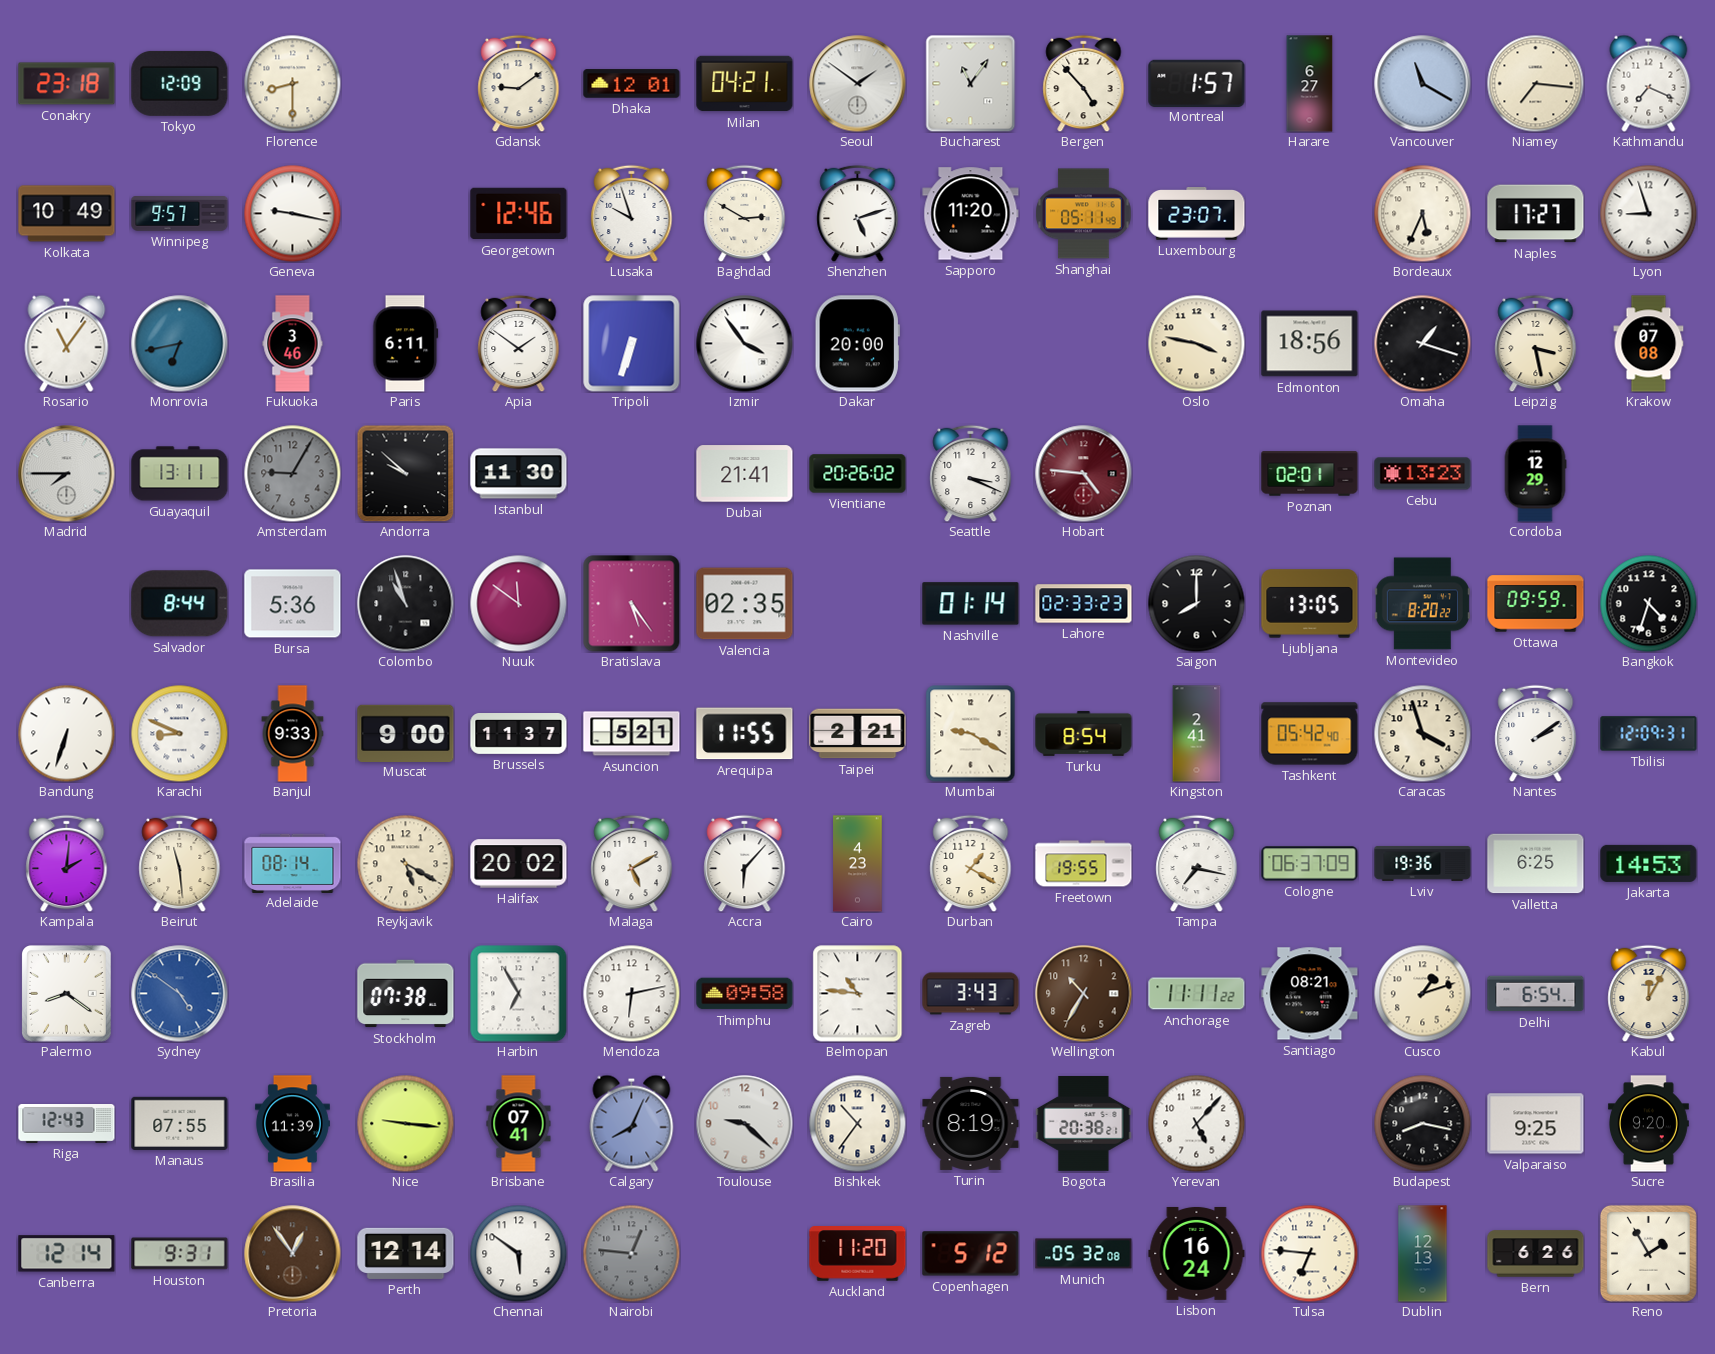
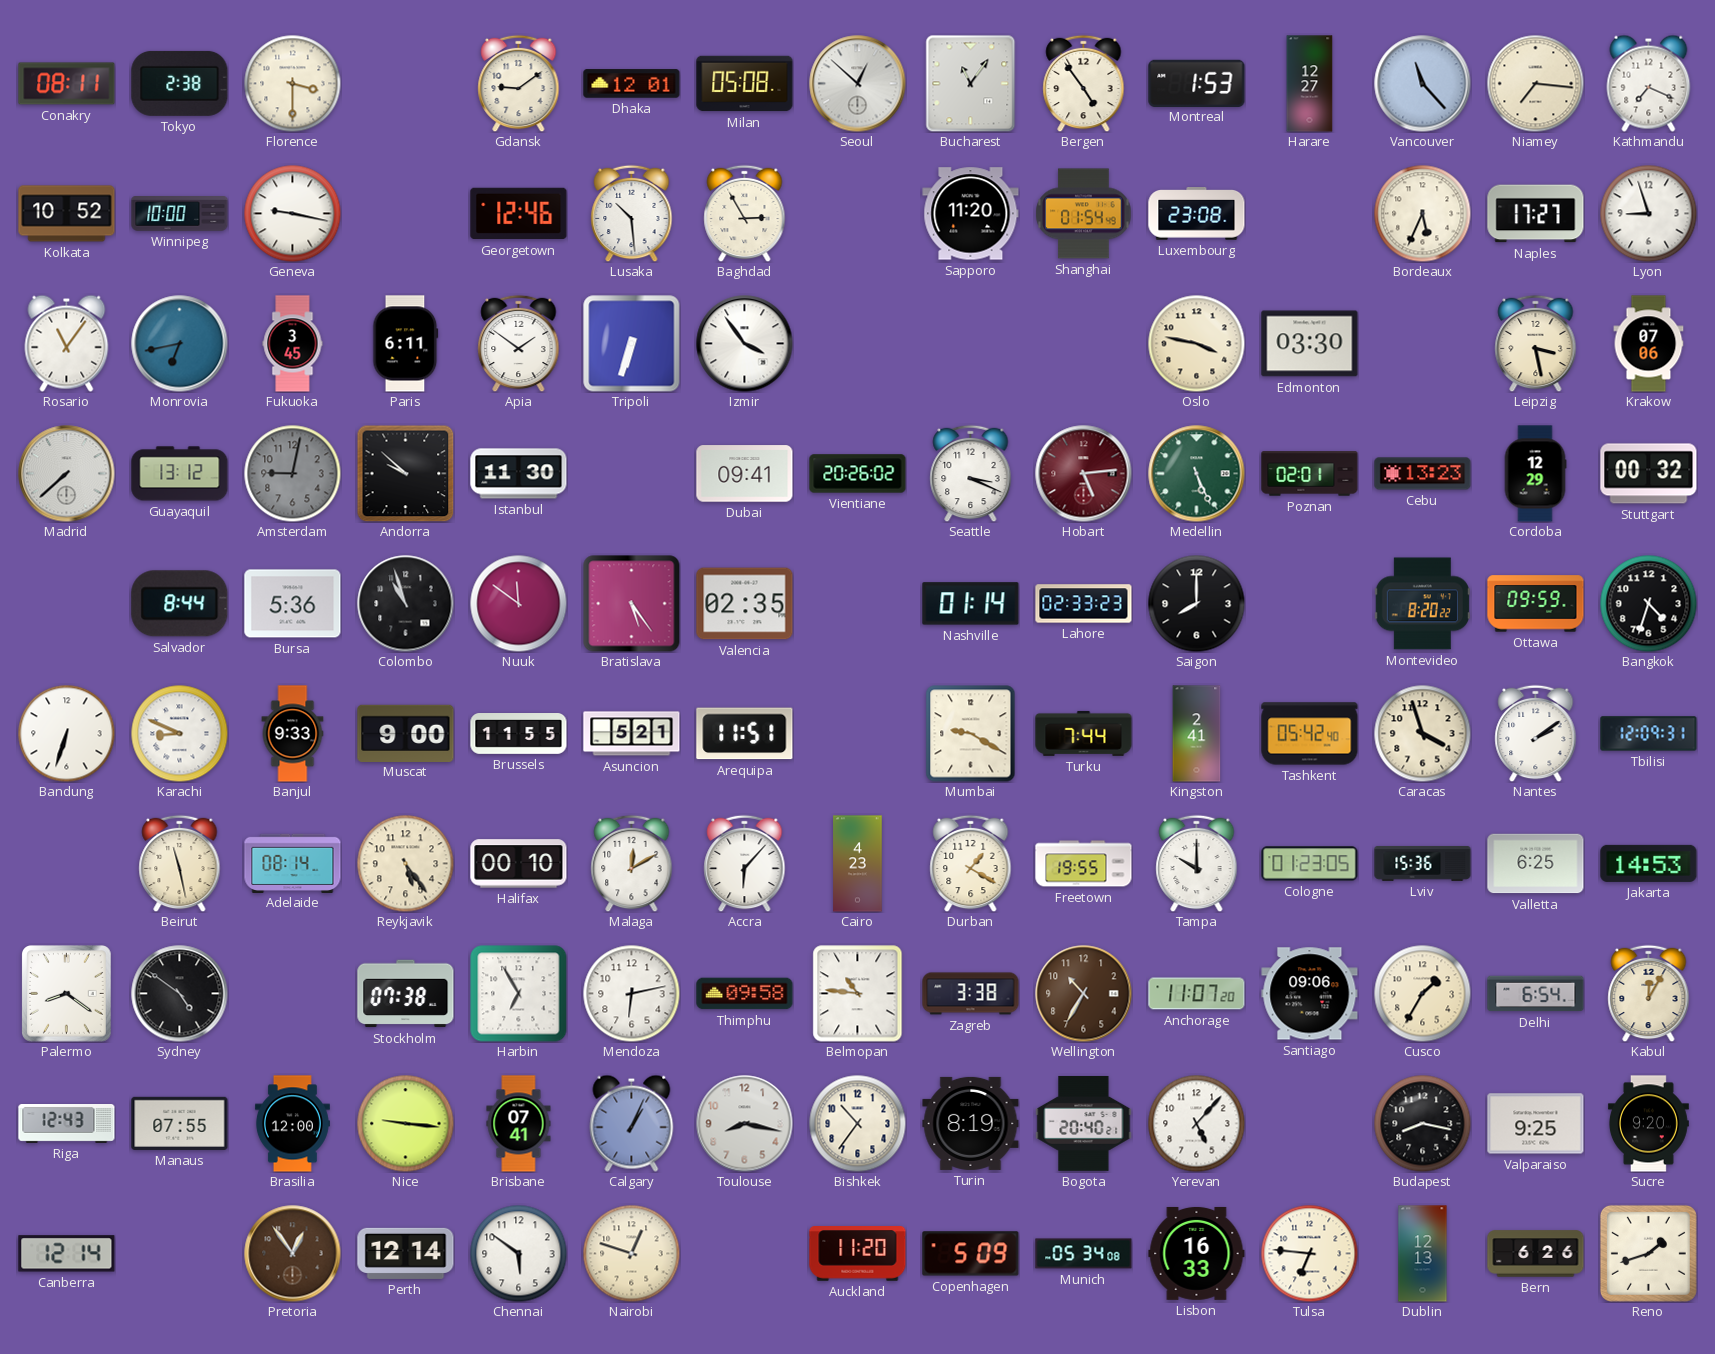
Conakry: 23:18 -> 08:11 (67, 84)
Tokyo: 12:09 -> 2:38 (180, 83)
Florence: 8:30 -> 3:30 (292, 83)
Milan: 04:21 -> 05:08 (745, 84)
Seoul: 1:51 -> 12:52 (858, 84)
Bergen: 4:53 -> 4:54 (1084, 83)
Montreal: 1:57 -> 1:53 (1197, 83)
Harare: 6:27 -> 12:27 (1310, 84)
Vancouver: 11:20 -> 11:23 (1423, 84)
Kolkata: 10:49 -> 10:52 (67, 214)
Winnipeg: 9:57 -> 10:00 (180, 214)
Lusaka: 9:57 -> 10:29 (632, 213)
Baghdad: 2:50 -> 2:55 (745, 213)
Shenzhen: 5:12 -> none (858, 213)
Shanghai: 05:11 -> 01:54 (1084, 214)
Luxembourg: 23:07 -> 23:08 (1197, 214)
Fukuoka: 3:46 -> 3:45 (293, 344)
Dakar: 20:00 -> none (857, 344)
Edmonton: 18:56 -> 03:30 (1310, 344)
Omaha: 1:18 -> none (1422, 343)
Krakow: 07:08 -> 07:06 (1649, 344)
Madrid: 7:45 -> 7:38 (67, 474)
Guayaquil: 13:11 -> 13:12 (180, 474)
Amsterdam: 9:05 -> 9:02 (292, 473)
Dubai: 21:41 -> 09:41 (745, 474)
Hobart: 4:46 -> 5:14 (1084, 474)
Medellin: none -> 5:26 (1197, 474)
Stuttgart: none -> 00:32 (1649, 474)
Ljubljana: 13:05 -> none (1310, 604)
Brussels: 11:37 -> 11:55 (519, 734)
Arequipa: 11:55 -> 11:51 (745, 734)
Taipei: 2:21 -> none (858, 734)
Turku: 8:54 -> 7:44 (1084, 733)
Kampala: 2:01 -> none (67, 863)
Beirut: 11:29 -> 11:28 (180, 863)
Reykjavik: 5:20 -> 5:24 (405, 863)
Halifax: 20:02 -> 00:10 (519, 864)
Malaga: 5:10 -> 12:10 (632, 863)
Tampa: 7:17 -> 10:00 (1197, 863)
Cologne: 06:37 -> 01:23 (1310, 864)
Lviv: 19:36 -> 15:36 (1423, 863)
Sydney dial: blue -> black (180, 994)
Zagreb: 3:43 -> 3:38 (971, 994)
Anchorage: 11:11 -> 11:07 (1197, 994)
Santiago: 08:21 -> 09:06 (1310, 994)
Cusco: 1:12 -> 1:35 (1422, 993)
Brasilia: 11:39 -> 12:00 (292, 1124)
Calgary: 8:04 -> 1:04 (632, 1123)
Toulouse: 9:22 -> 8:17 (745, 1124)
Bogota: 20:38 -> 20:40 (1084, 1123)
Houston: 9:31 -> none (180, 1254)
Nairobi: 12:46 -> 12:48 (631, 1253)
Nairobi dial: grey -> cream (631, 1253)
Copenhagen: 5:12 -> 5:09 (971, 1254)
Munich: 05:32 -> 05:34 (1084, 1254)
Lisbon: 16:24 -> 16:33 (1197, 1253)
Reno: 1:55 -> 1:42 (1648, 1253)
